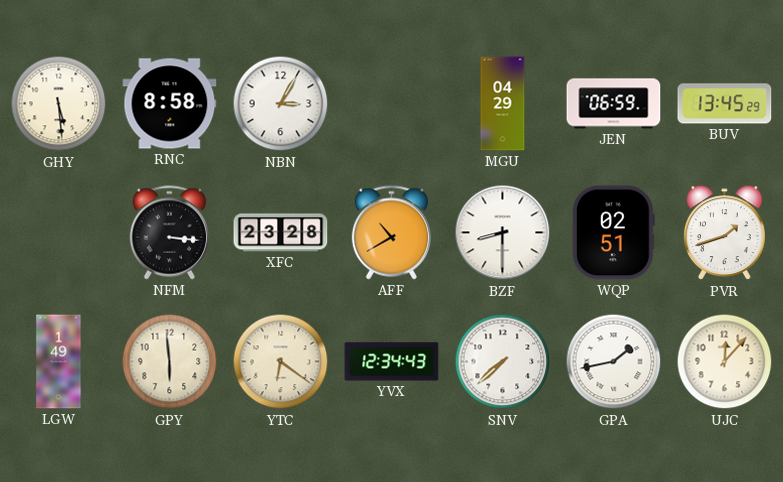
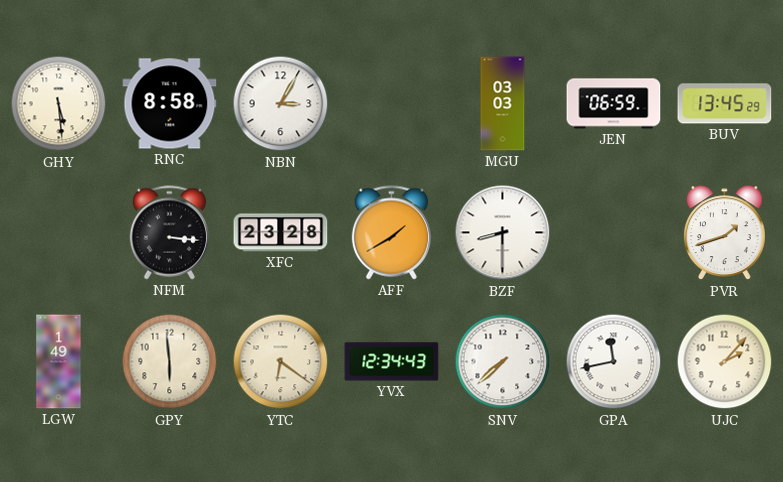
MGU: 04:29 -> 03:03 (503, 104)
AFF: 10:40 -> 1:40 (391, 233)
WQP: 02:51 -> none (614, 233)
GPA: 1:43 -> 11:43 (614, 362)
UJC: 12:07 -> 2:07 (725, 362)
